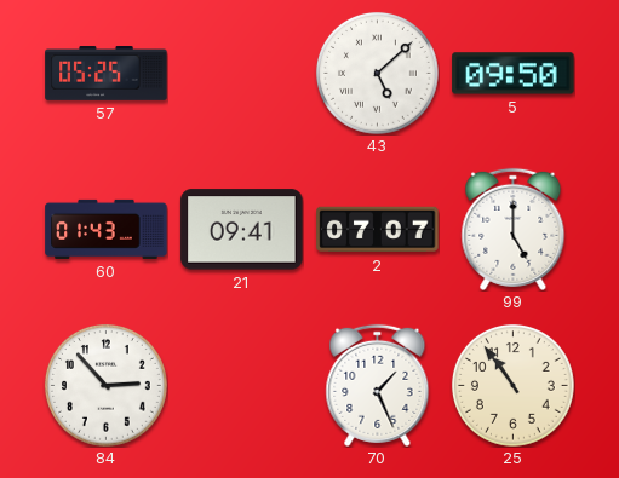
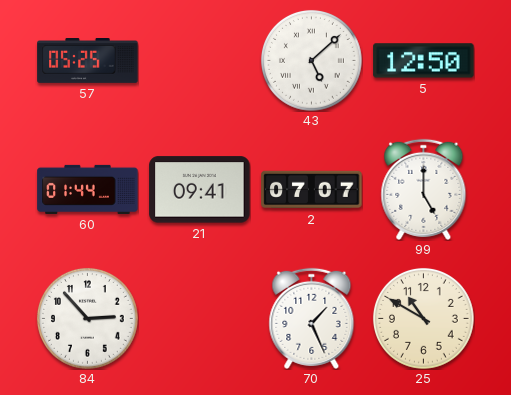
5: 09:50 -> 12:50 (424, 61)
60: 01:43 -> 01:44 (88, 189)
25: 10:54 -> 10:50 (423, 318)
